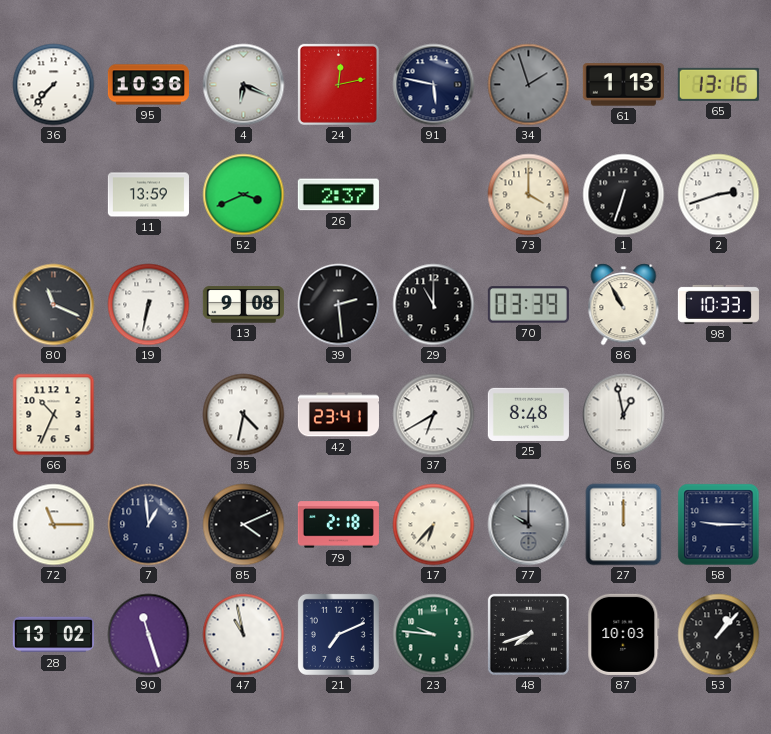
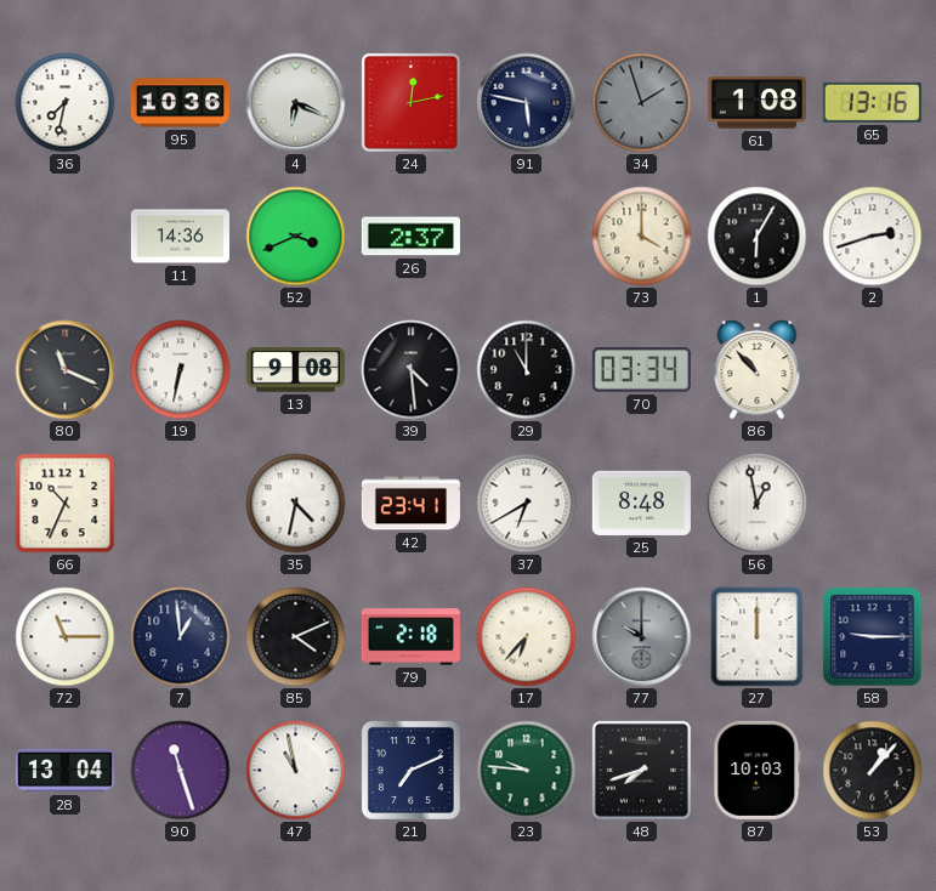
36: 7:37 -> 7:32 (66, 103)
61: 1:13 -> 1:08 (756, 103)
11: 13:59 -> 14:36 (180, 237)
1: 6:33 -> 6:05 (758, 237)
39: 2:29 -> 4:29 (412, 370)
70: 03:39 -> 03:34 (641, 370)
86: 10:55 -> 10:53 (758, 370)
98: 10:33 -> none (718, 304)
28: 13:02 -> 13:04 (64, 771)
